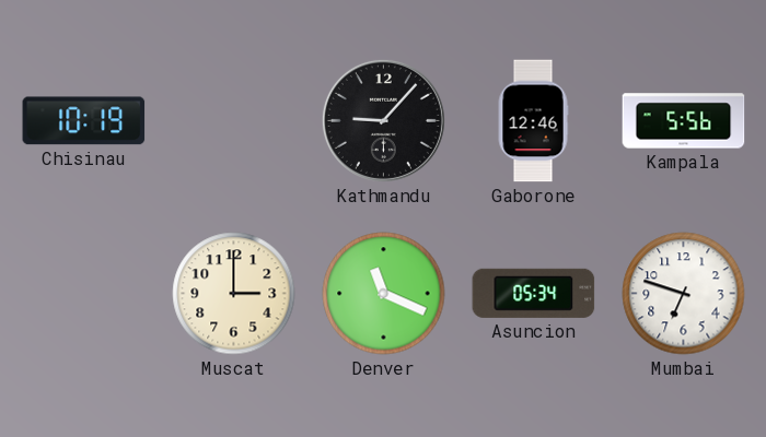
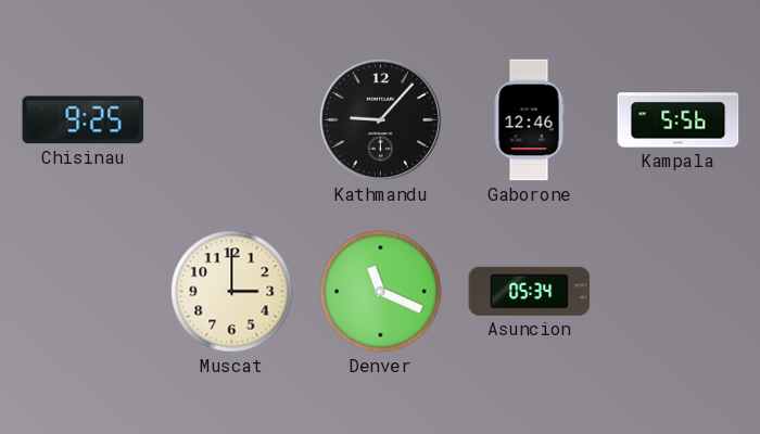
Chisinau: 10:19 -> 9:25 (84, 120)
Mumbai: 6:48 -> none (684, 294)
